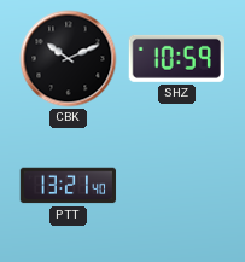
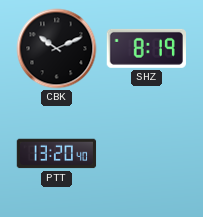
SHZ: 10:59 -> 8:19 (146, 48)
PTT: 13:21 -> 13:20 (57, 154)
